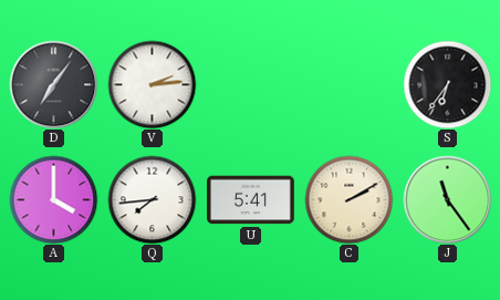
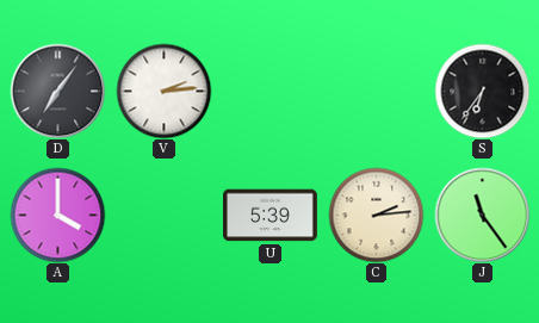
Q: 7:44 -> none (152, 199)
U: 5:41 -> 5:39 (271, 216)
C: 2:10 -> 2:14 (376, 215)
